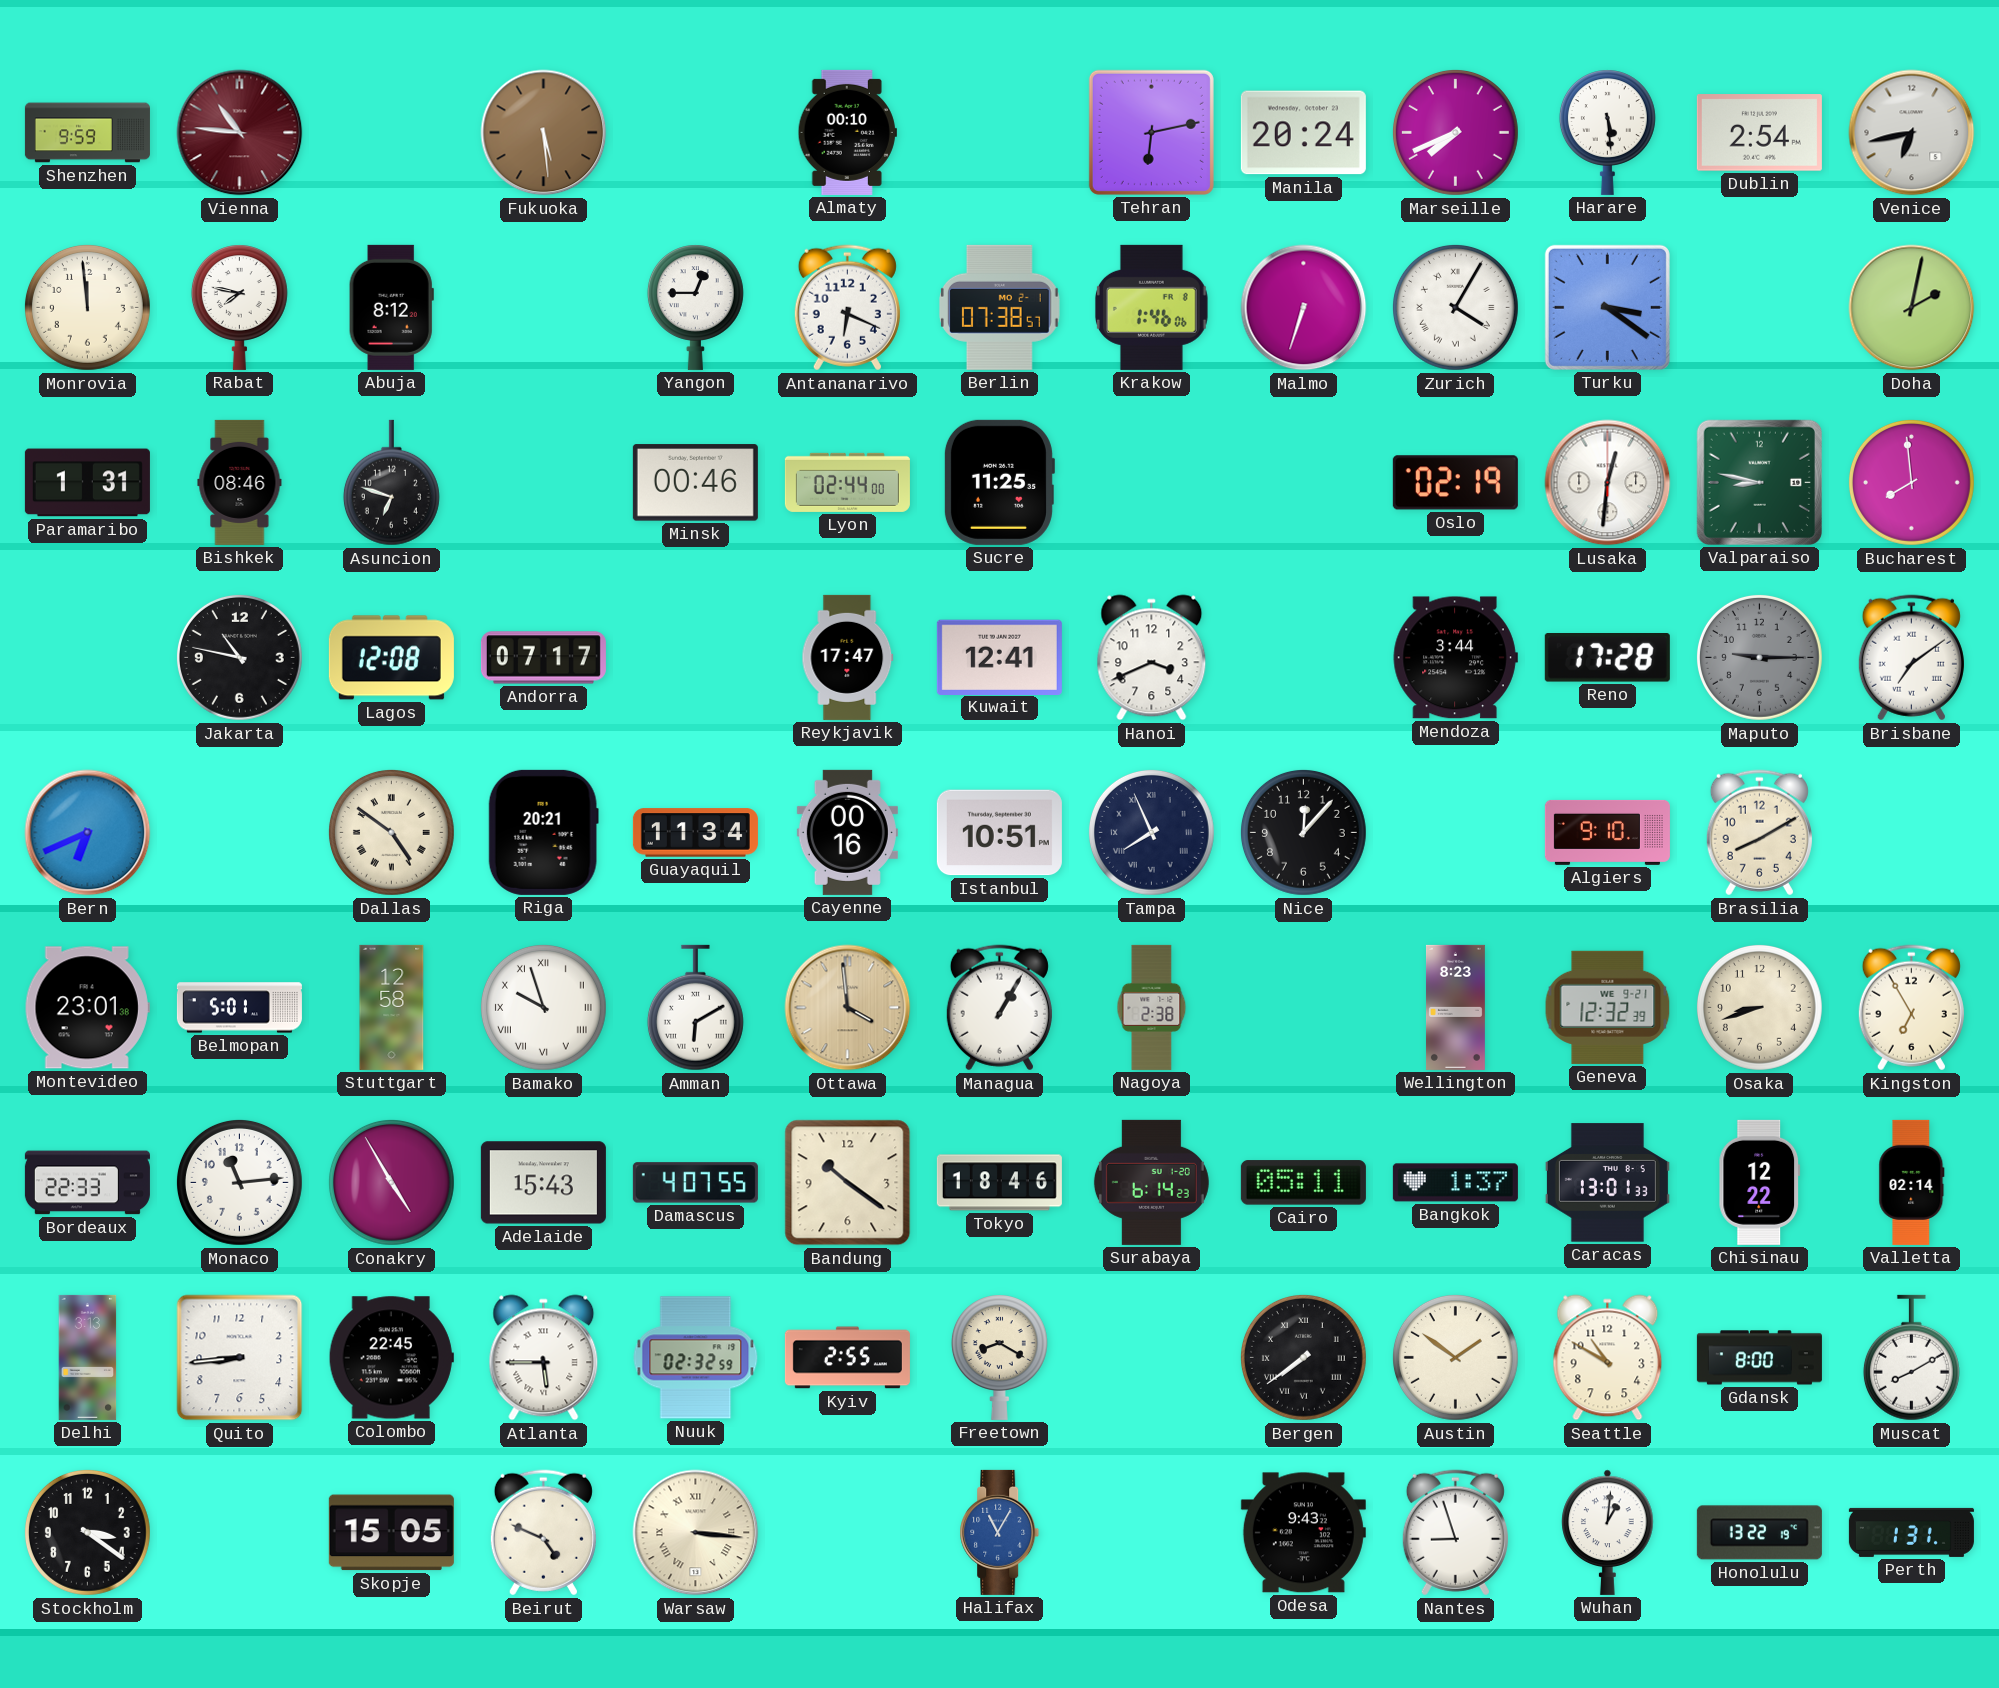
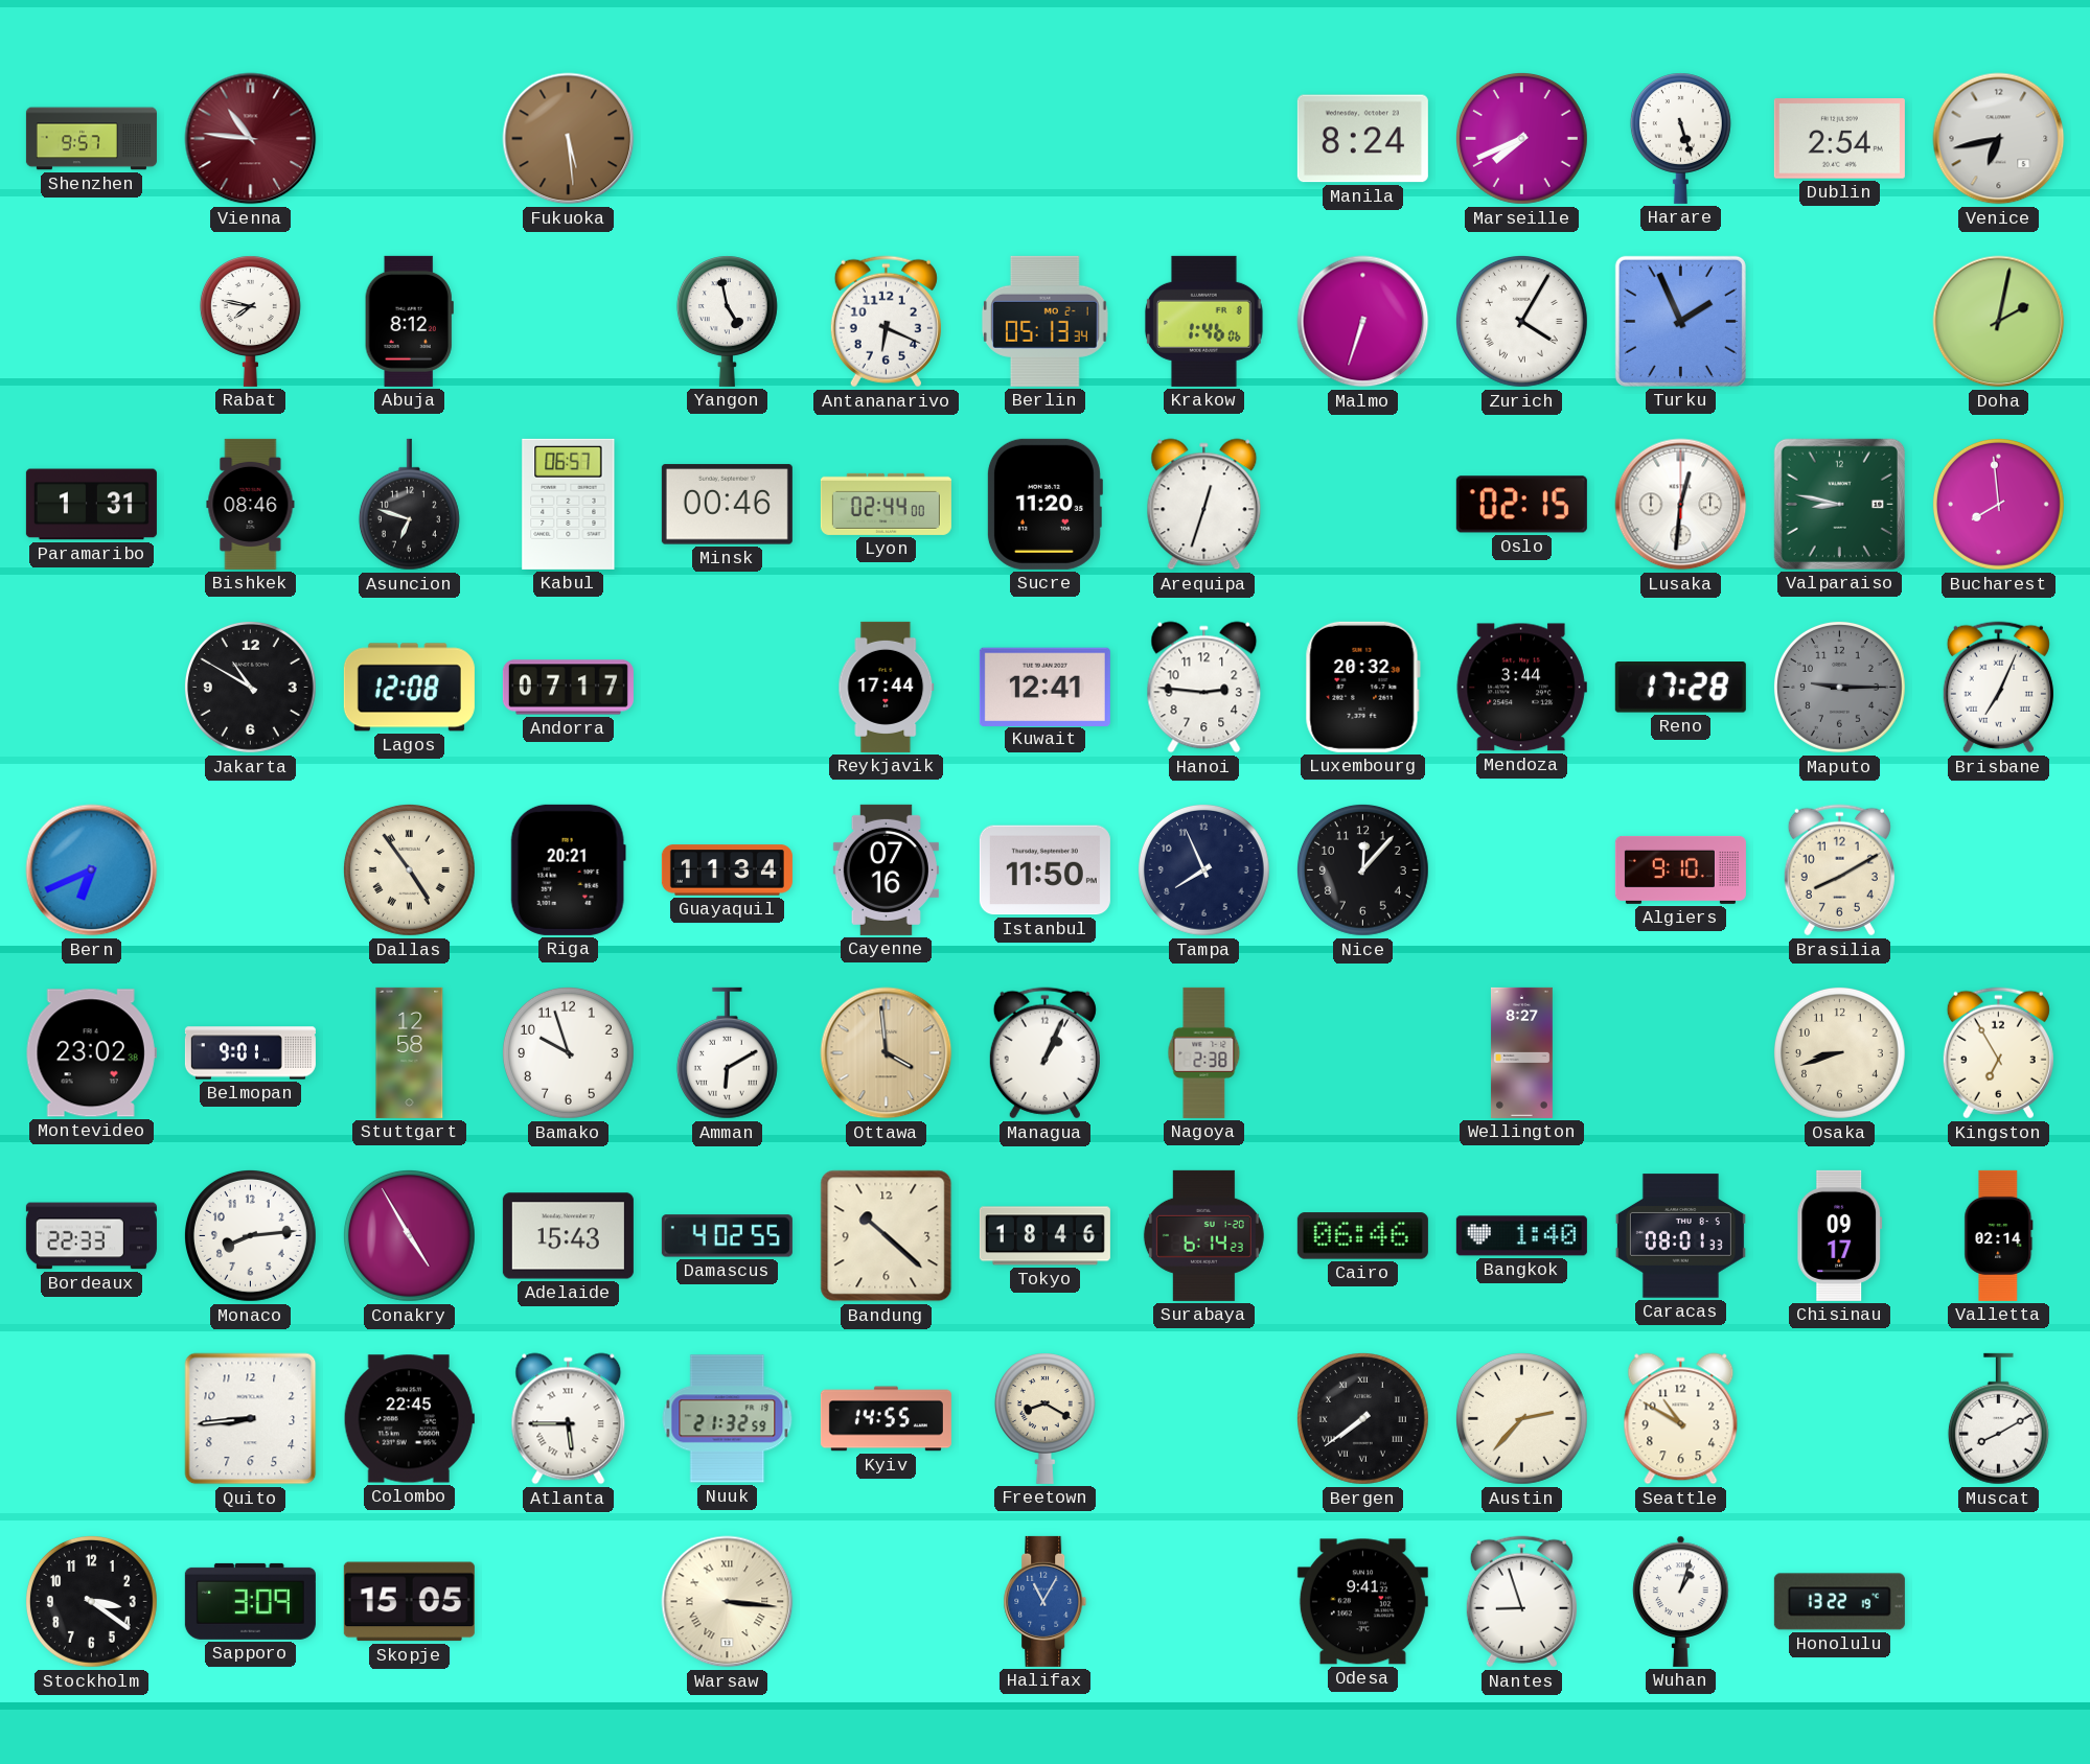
Shenzhen: 9:59 -> 9:57 (91, 139)
Almaty: 00:10 -> none (847, 132)
Tehran: 6:13 -> none (1151, 132)
Manila: 20:24 -> 8:24 (1362, 139)
Harare: 5:29 -> 5:27 (1680, 138)
Monrovia: 11:59 -> none (87, 307)
Yangon: 12:45 -> 4:58 (727, 321)
Berlin: 07:38 -> 05:13 (1046, 321)
Turku: 3:21 -> 1:56 (1680, 321)
Kabul: none -> 06:57 (569, 504)
Sucre: 11:25 -> 11:20 (1044, 504)
Arequipa: none -> 12:33 (1204, 505)
Oslo: 02:19 -> 02:15 (1521, 505)
Jakarta: 10:47 -> 10:50 (250, 687)
Reykjavik: 17:47 -> 17:44 (887, 687)
Hanoi: 3:41 -> 2:46 (1204, 688)
Luxembourg: none -> 20:32 (1362, 687)
Brisbane: 7:09 -> 7:04 (1998, 688)
Dallas: 4:51 -> 4:54 (409, 869)
Cayenne: 00:16 -> 07:16 (886, 869)
Istanbul: 10:51 -> 11:50 (1044, 871)
Tampa numerals: Roman -> Arabic (1203, 869)
Montevideo: 23:01 -> 23:02 (91, 1053)
Belmopan: 5:01 -> 9:01 (250, 1053)
Bamako numerals: Roman -> Arabic (568, 1052)
Managua: 1:05 -> 1:04 (1044, 1053)
Wellington: 8:23 -> 8:27 (1521, 1052)
Geneva: 12:32 -> none (1608, 1007)
Monaco: 11:14 -> 8:14 (250, 1235)
Damascus: 4:07 -> 4:02 (727, 1236)
Bandung: 10:21 -> 10:22 (887, 1236)
Cairo: 05:11 -> 06:46 (1362, 1236)
Bangkok: 1:37 -> 1:40 (1521, 1236)
Caracas: 13:01 -> 08:01 (1680, 1236)
Chisinau: 12:22 -> 09:17 (1840, 1235)
Delhi: 3:13 -> none (88, 1357)
Nuuk: 02:32 -> 21:32 (728, 1419)
Kyiv: 2:55 -> 14:55 (886, 1419)
Austin: 1:51 -> 2:37 (1521, 1418)
Gdansk: 8:00 -> none (1759, 1358)
Sapporo: none -> 3:09 (250, 1601)
Beirut: 4:49 -> none (543, 1533)
Odesa: 9:43 -> 9:41 (1362, 1602)
Wuhan: 1:01 -> 1:03 (1681, 1601)
Perth: 1:31 -> none (1911, 1532)
